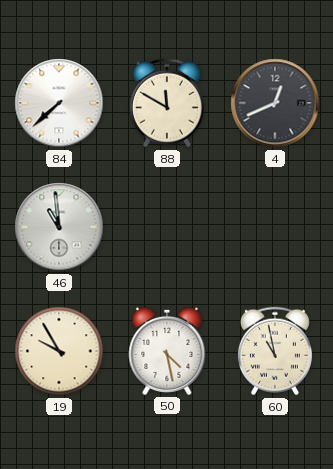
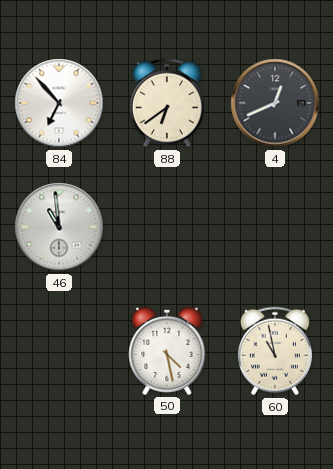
84: 7:38 -> 6:53 (59, 103)
88: 11:50 -> 6:39 (167, 103)
19: 9:55 -> none (59, 351)
